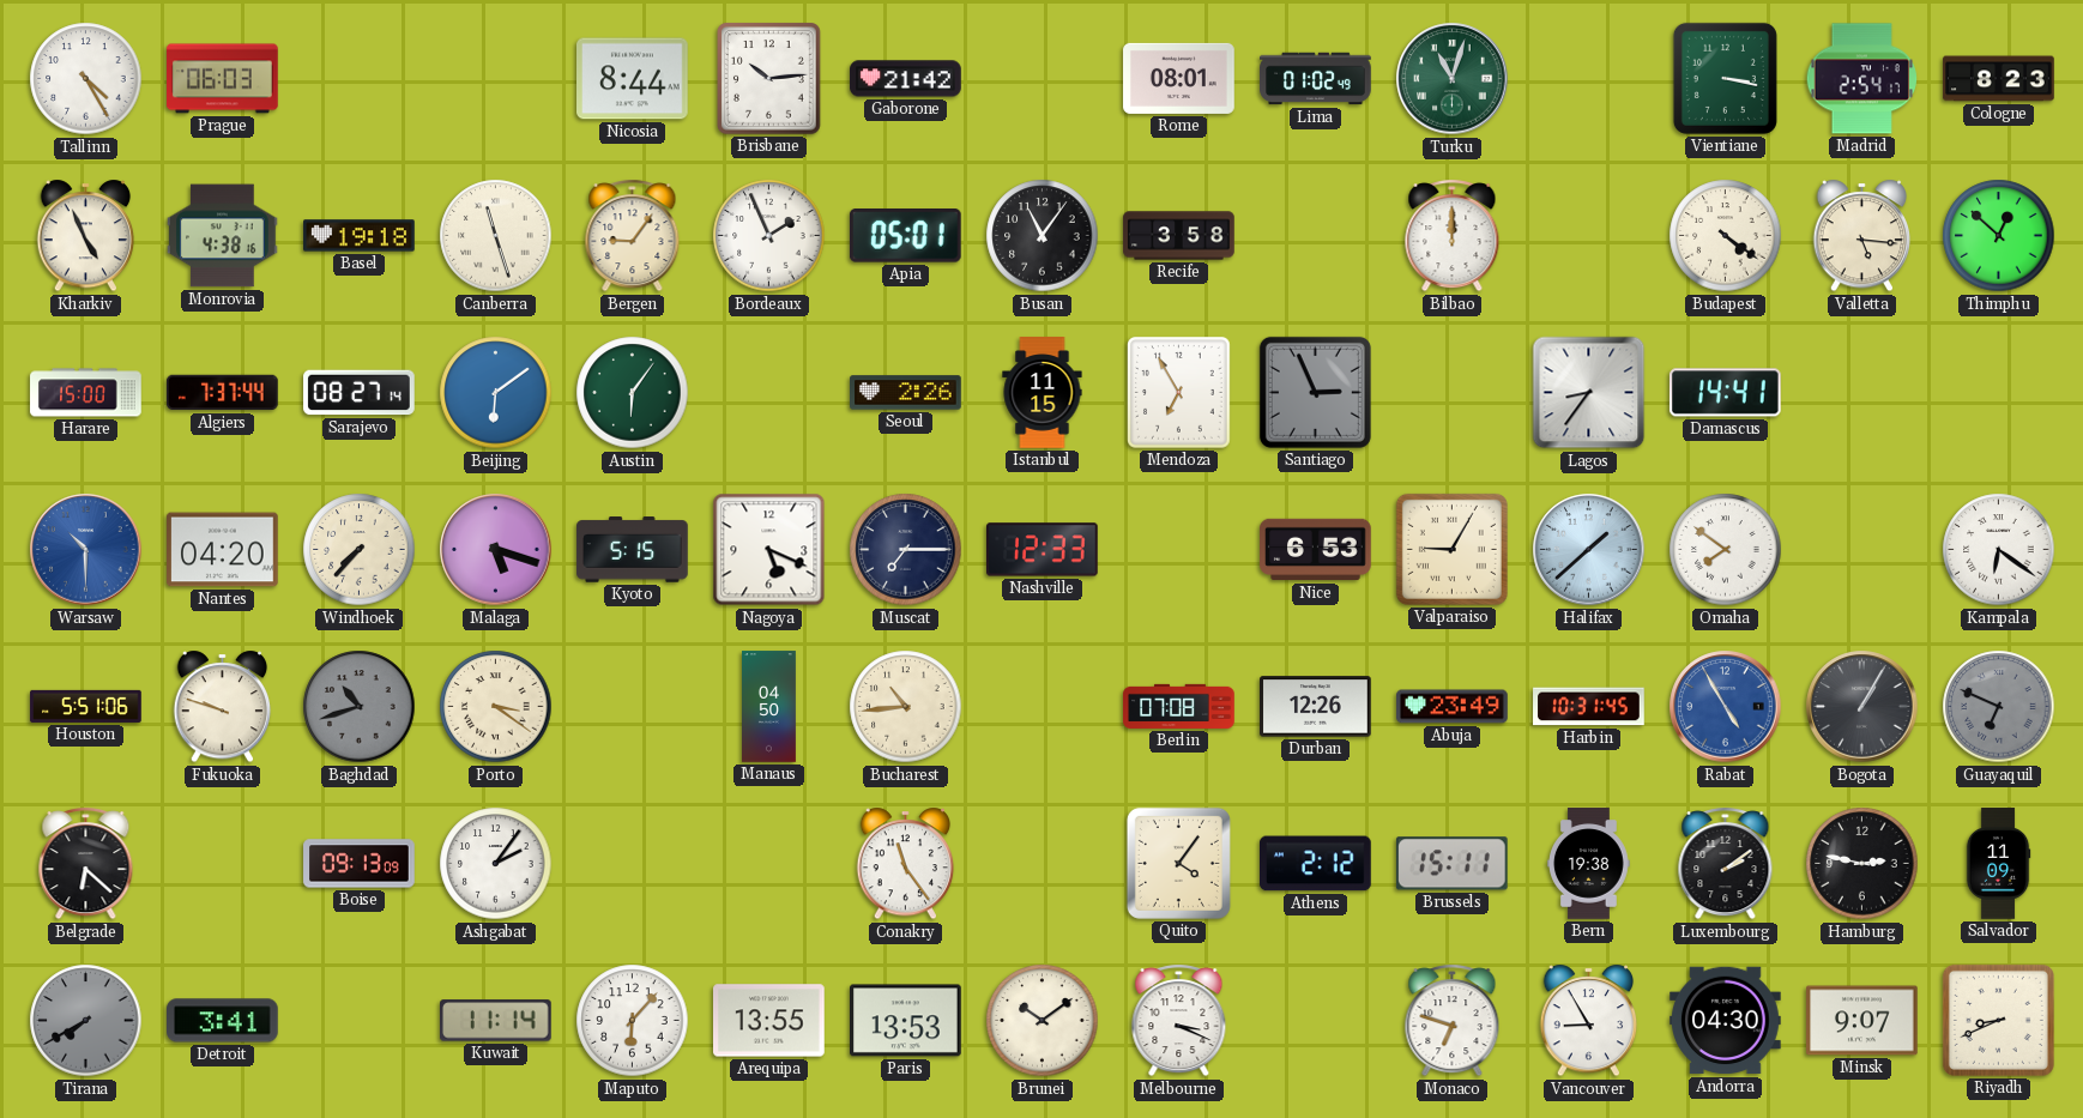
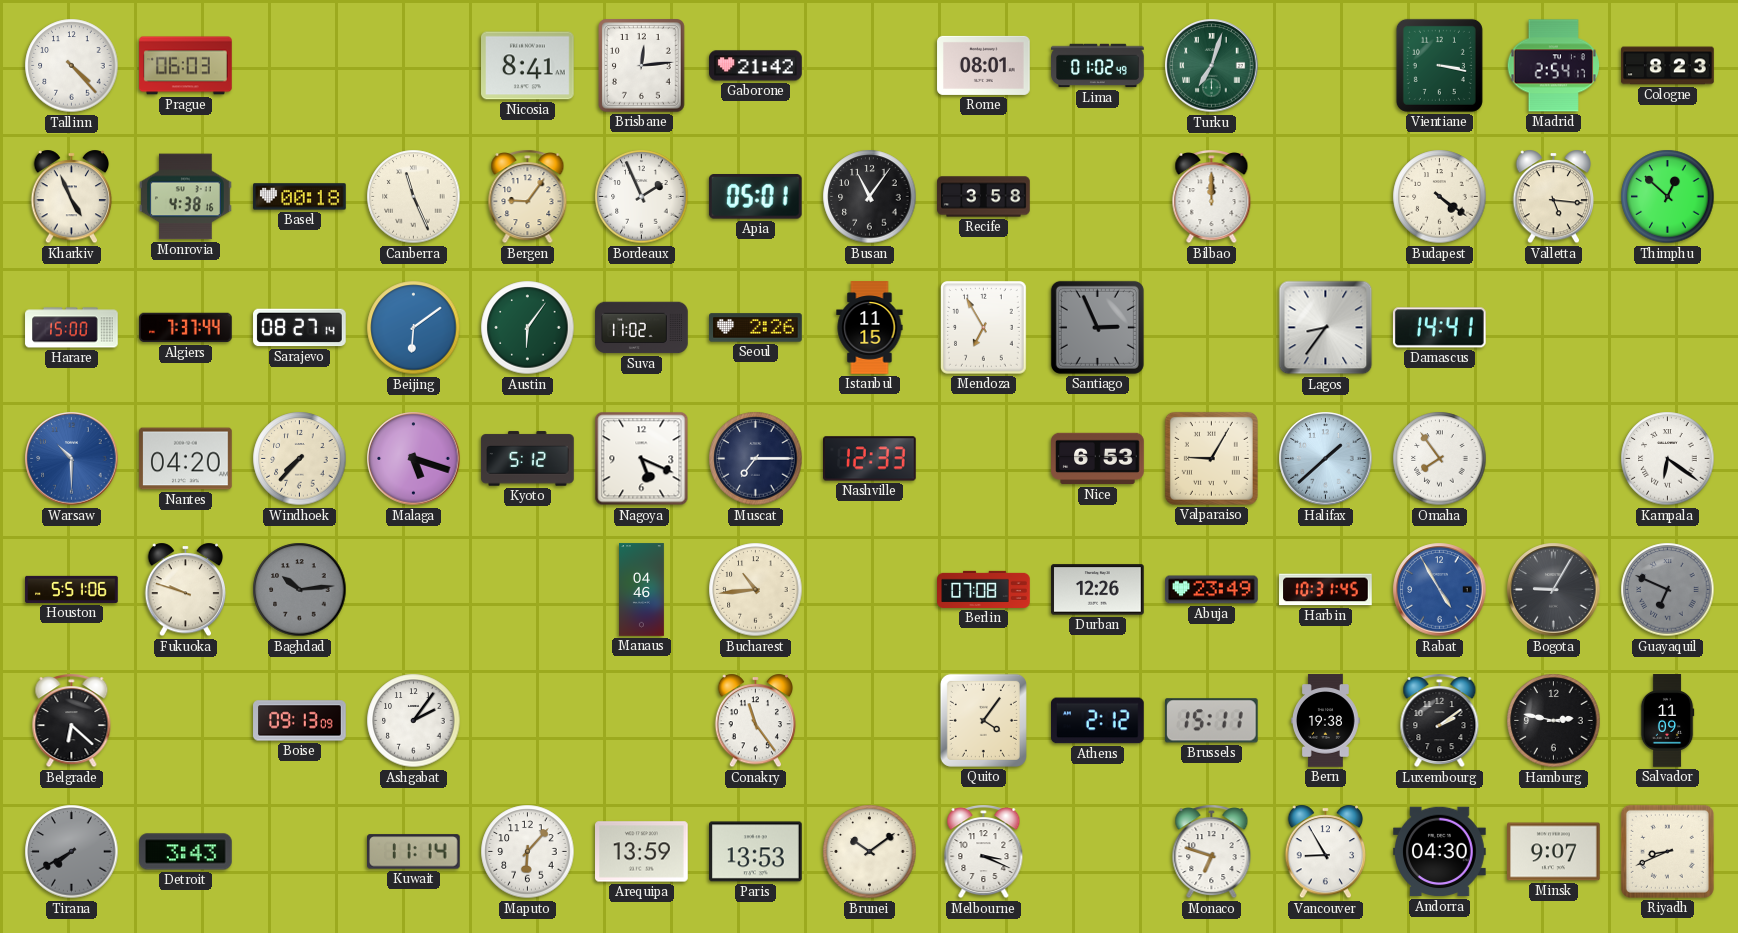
Tallinn: 4:25 -> 4:23 (72, 66)
Nicosia: 8:44 -> 8:41 (528, 66)
Brisbane: 10:14 -> 12:14 (642, 66)
Turku: 11:03 -> 7:03 (1212, 66)
Basel: 19:18 -> 00:18 (300, 197)
Canberra: 11:27 -> 11:26 (414, 197)
Suva: none -> 11:02 (642, 328)
Kyoto: 5:15 -> 5:12 (528, 459)
Omaha: 7:51 -> 7:54 (1440, 459)
Baghdad: 10:42 -> 10:14 (300, 590)
Porto: 3:21 -> none (496, 707)
Manaus: 04:50 -> 04:46 (642, 590)
Bogota: 1:05 -> 9:05 (1554, 590)
Detroit: 3:41 -> 3:43 (186, 852)
Arequipa: 13:55 -> 13:59 (642, 852)
